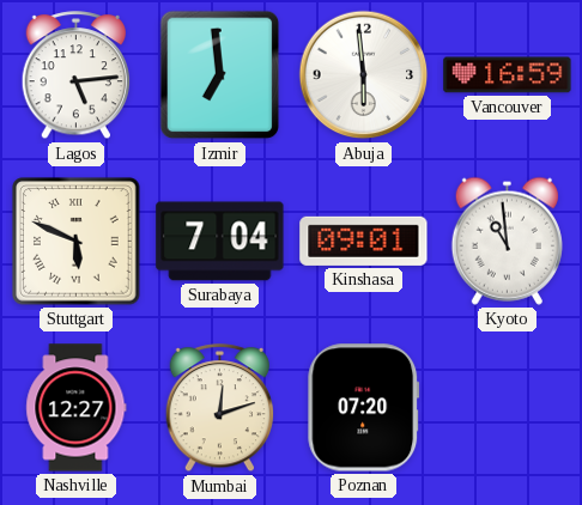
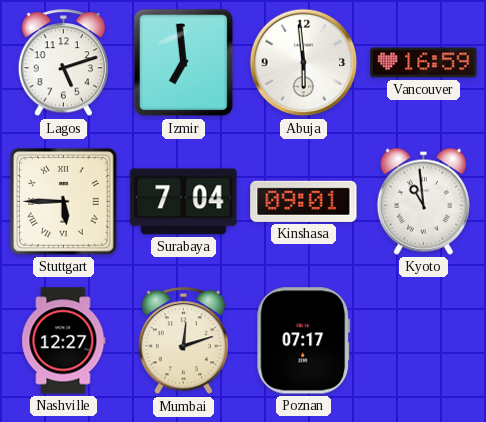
Lagos: 5:14 -> 5:12 (64, 63)
Stuttgart: 5:49 -> 5:45 (64, 202)
Poznan: 07:20 -> 07:17 (304, 341)
